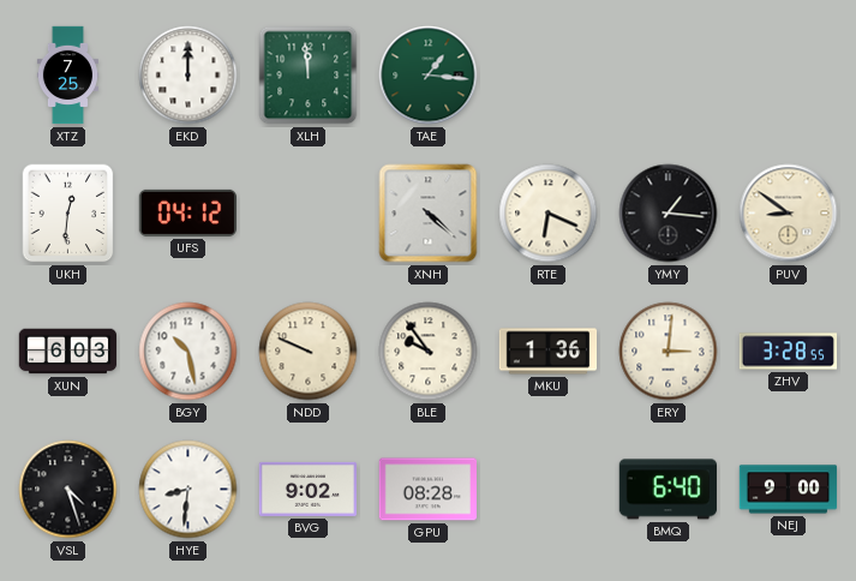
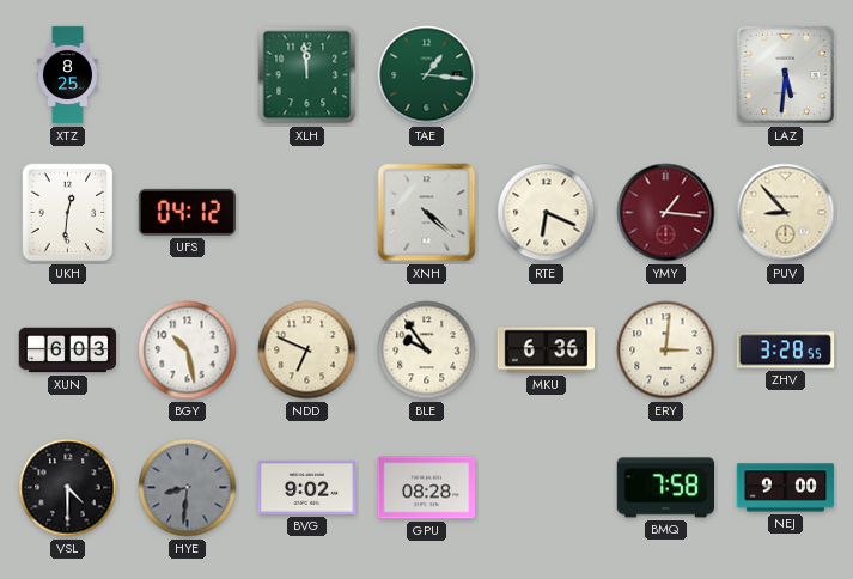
XTZ: 7:25 -> 8:25 (67, 75)
EKD: 12:00 -> none (188, 76)
LAZ: none -> 5:31 (785, 74)
YMY dial: black -> burgundy (666, 213)
PUV: 8:51 -> 8:53 (786, 213)
NDD: 9:49 -> 6:49 (307, 351)
MKU: 1:36 -> 6:36 (547, 351)
VSL: 4:27 -> 4:30 (68, 488)
HYE dial: white -> grey (188, 488)
BMQ: 6:40 -> 7:58 (665, 488)
